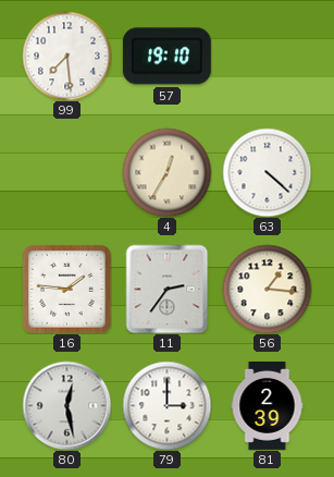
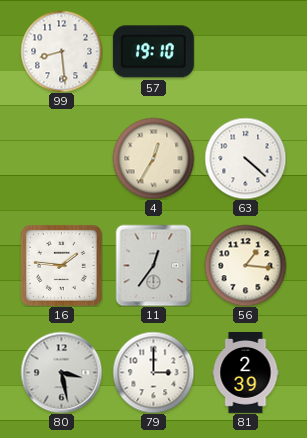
99: 7:29 -> 8:29 (61, 51)
11: 2:36 -> 12:36 (154, 265)
80: 12:28 -> 3:28 (61, 372)
